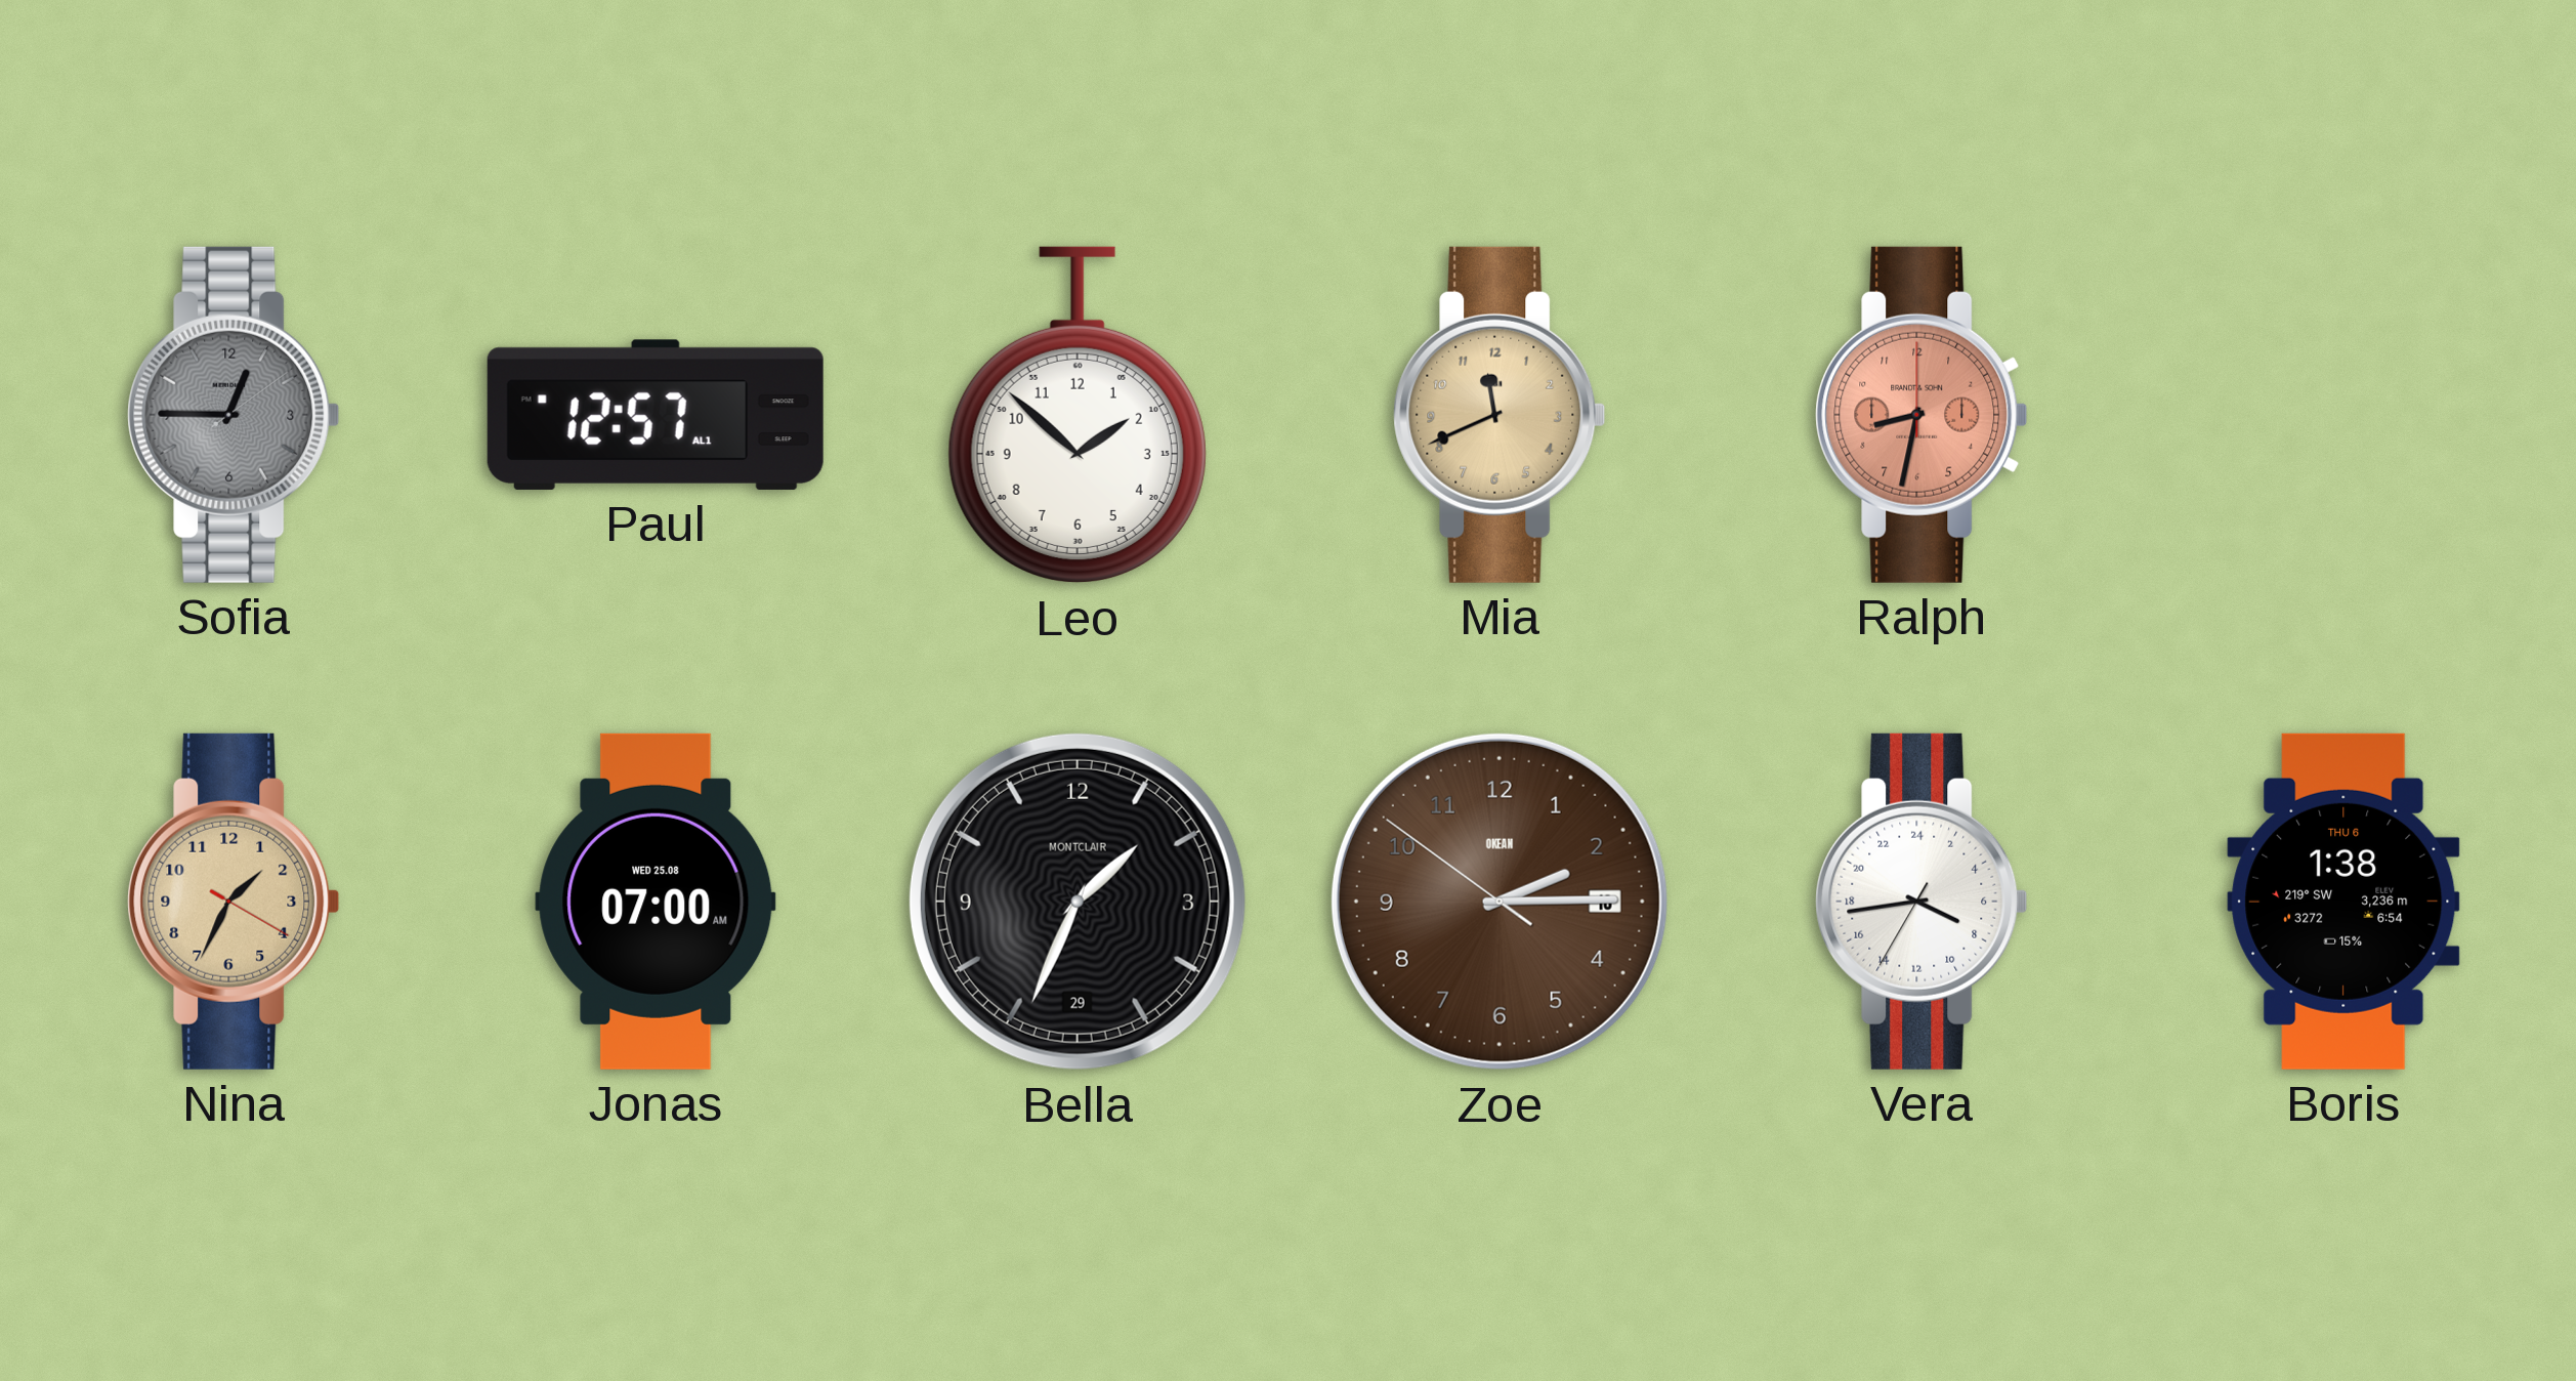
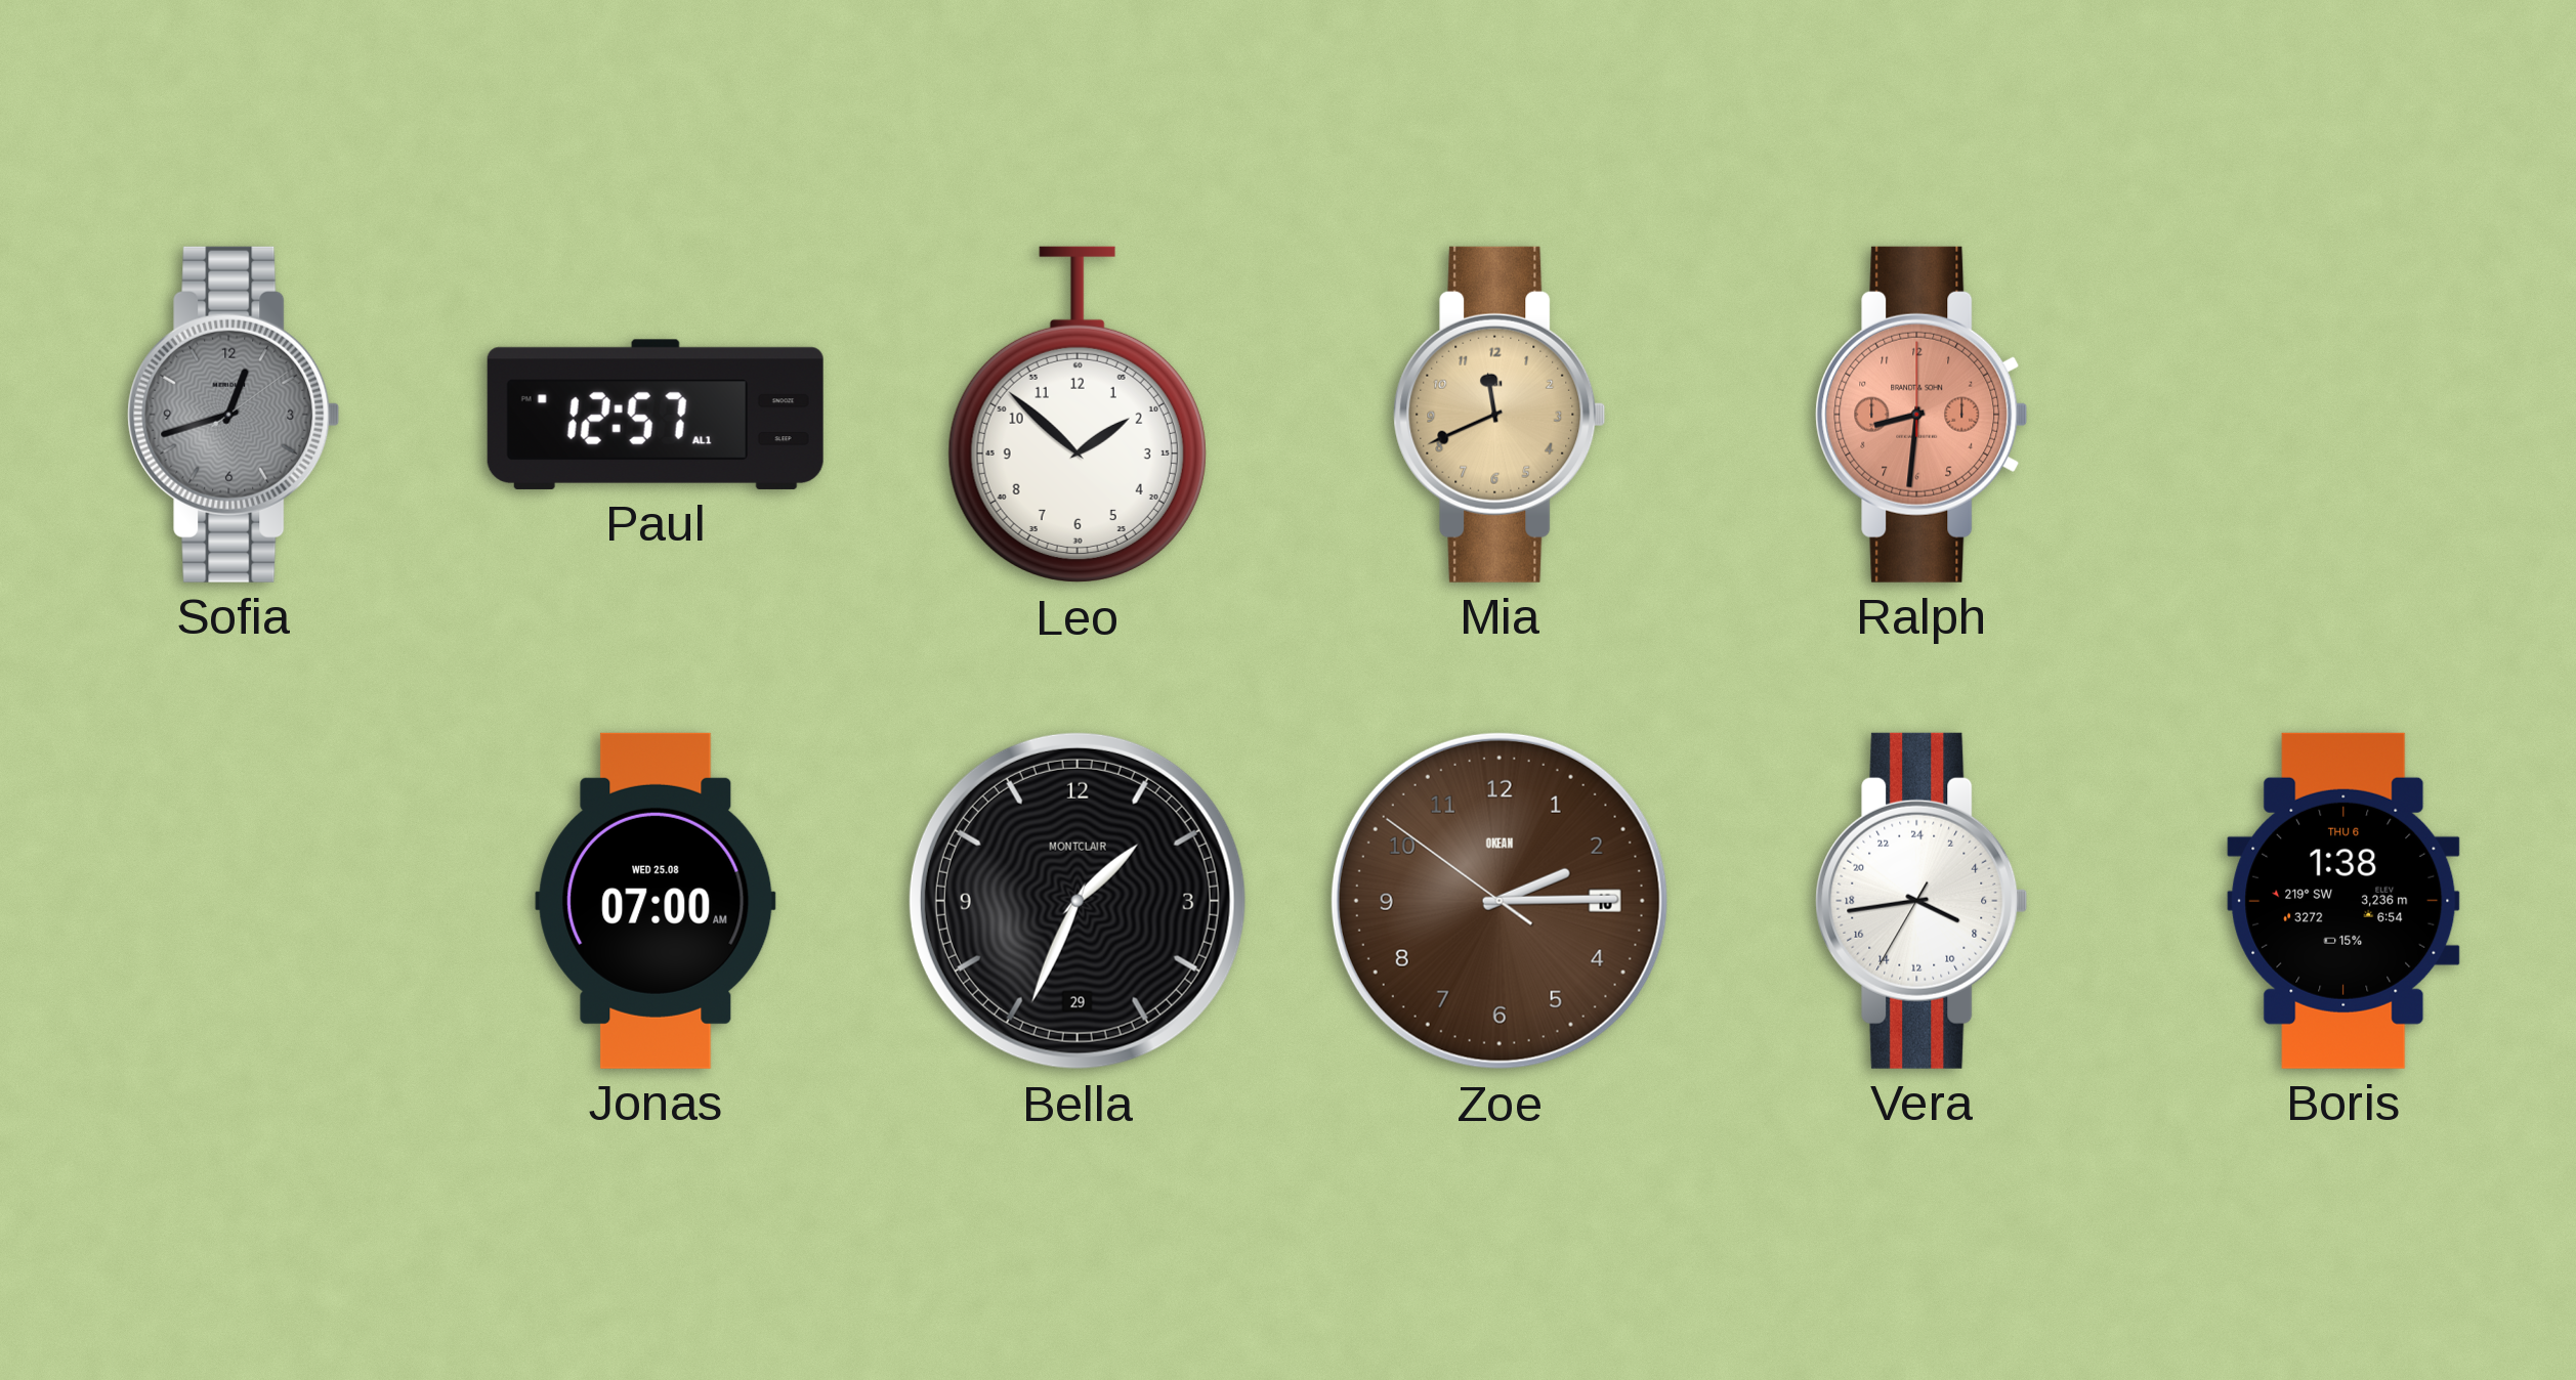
Sofia: 12:45 -> 12:42 (234, 415)
Ralph: 8:32 -> 8:31 (1922, 415)
Nina: 1:34 -> none (234, 902)
